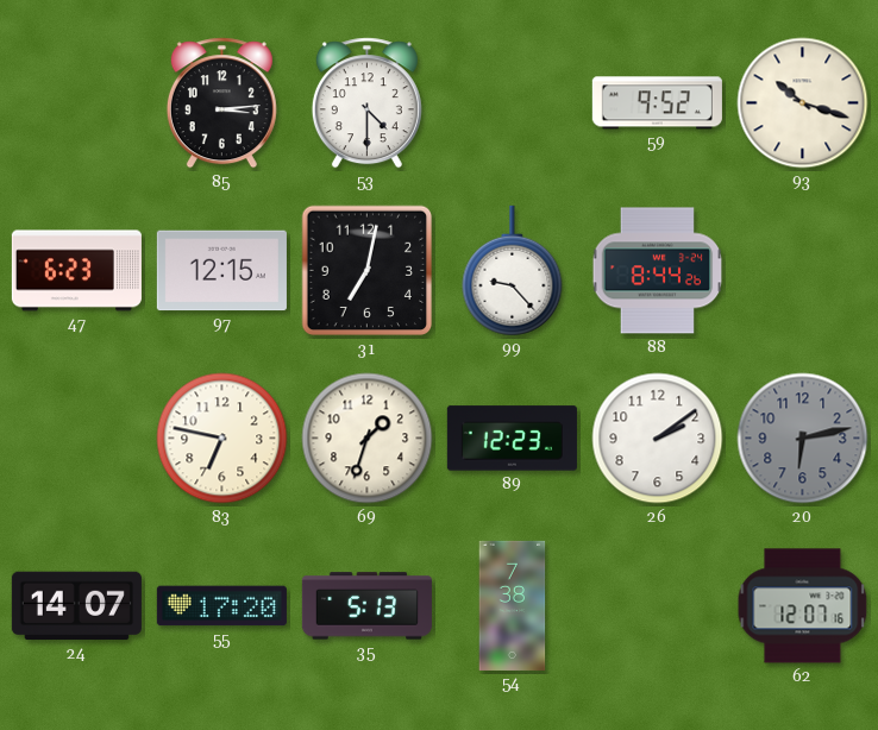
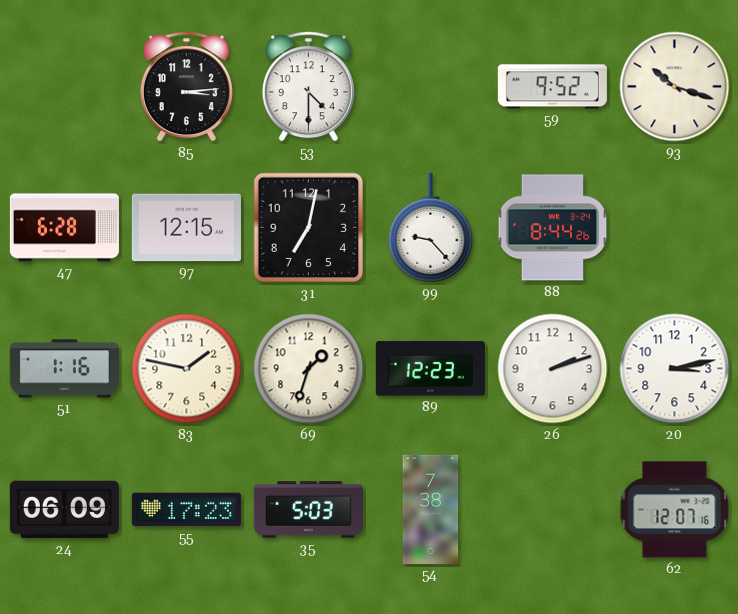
47: 6:23 -> 6:28 (64, 228)
51: none -> 1:16 (64, 369)
83: 6:47 -> 1:47 (187, 369)
26: 2:09 -> 2:12 (553, 369)
20: 6:13 -> 3:13 (675, 369)
20 dial: grey -> white (675, 369)
24: 14:07 -> 06:09 (64, 510)
55: 17:20 -> 17:23 (186, 510)
35: 5:13 -> 5:03 (308, 510)
